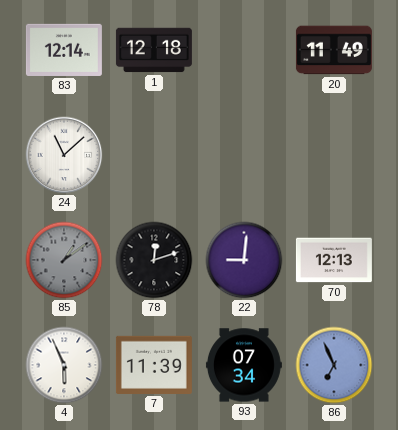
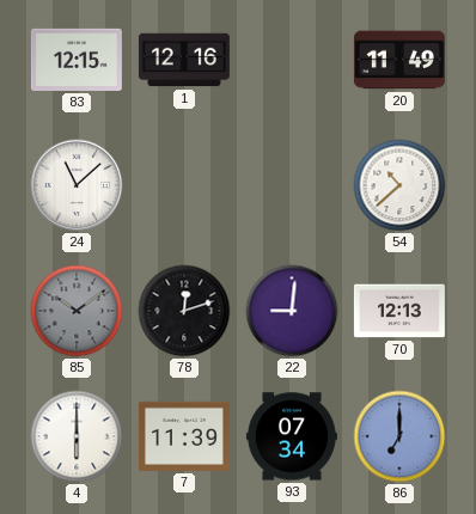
83: 12:14 -> 12:15 (77, 60)
1: 12:18 -> 12:16 (184, 60)
54: none -> 10:38 (399, 185)
85: 1:09 -> 10:09 (77, 311)
4: 5:56 -> 6:00 (77, 436)
86: 6:56 -> 7:00 (399, 436)
